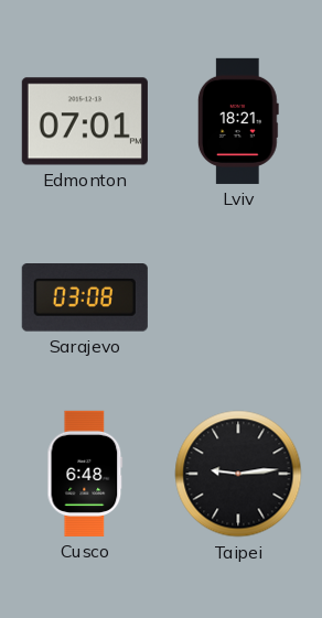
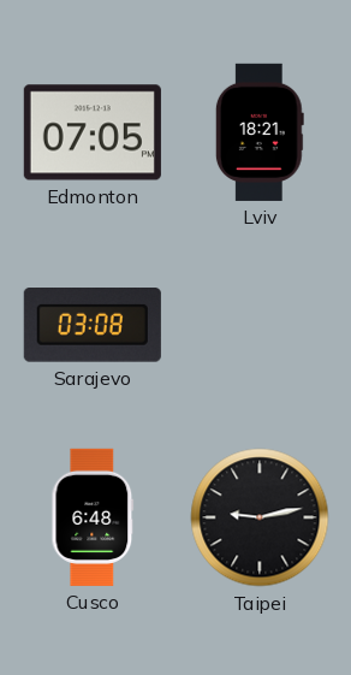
Edmonton: 07:01 -> 07:05 (93, 132)
Taipei: 9:14 -> 9:13 (260, 517)
